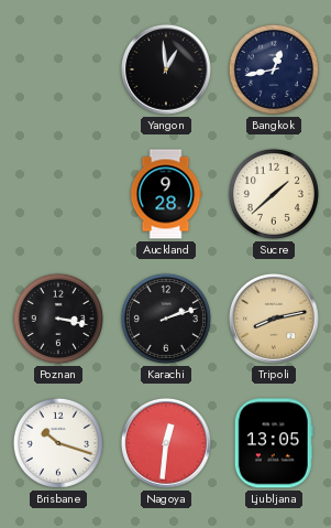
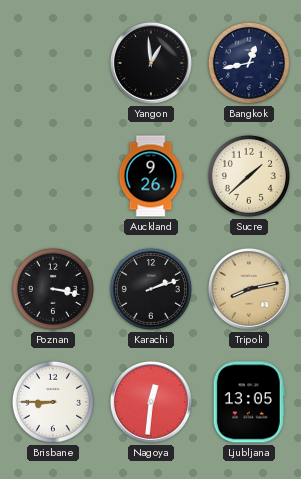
Auckland: 9:28 -> 9:26 (151, 176)
Brisbane: 10:18 -> 8:45 (53, 402)
